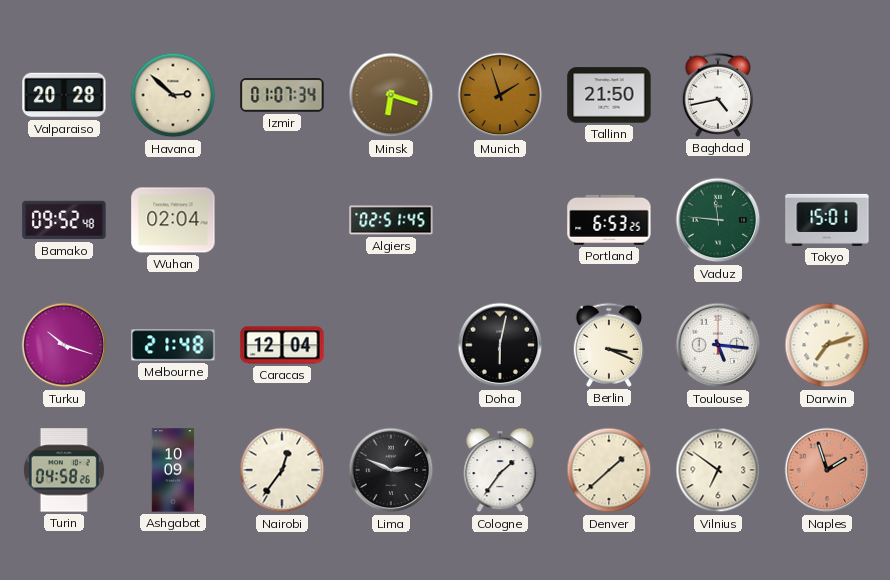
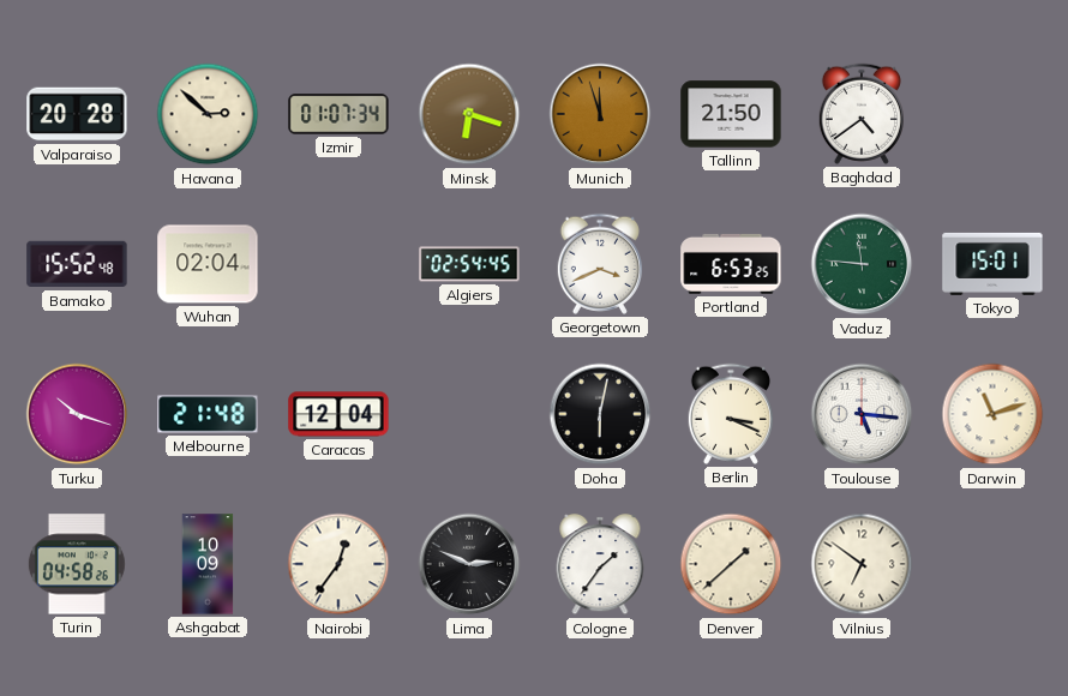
Munich: 1:57 -> 11:57 (600, 114)
Baghdad: 4:43 -> 4:39 (862, 114)
Bamako: 09:52 -> 15:52 (77, 264)
Algiers: 02:51 -> 02:54 (469, 264)
Georgetown: none -> 3:41 (600, 264)
Darwin: 7:12 -> 11:12 (992, 414)
Naples: 1:57 -> none (827, 470)
